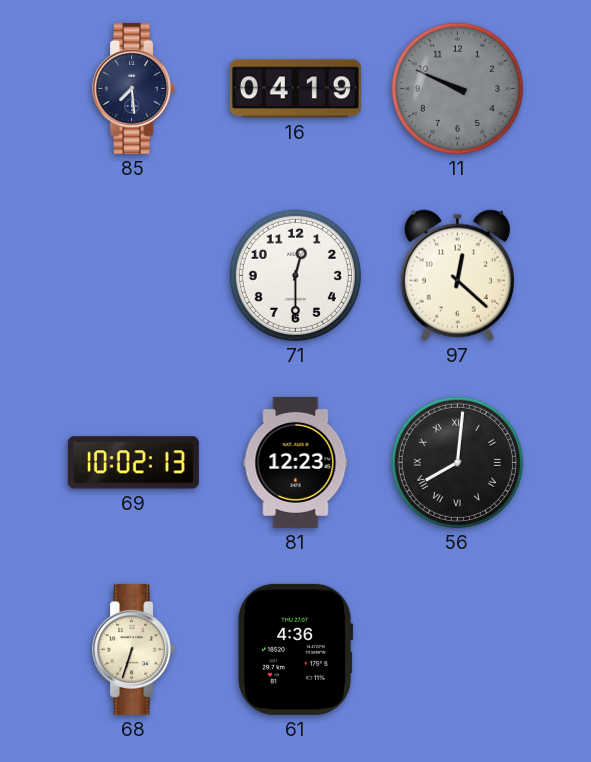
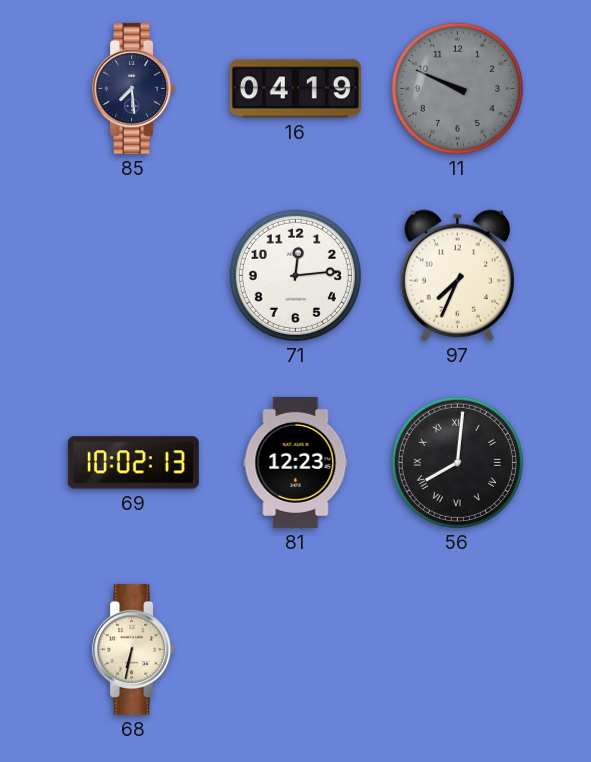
71: 12:30 -> 12:14 (295, 275)
97: 12:22 -> 7:34 (457, 275)
68: 6:33 -> 6:32 (134, 649)
61: 4:36 -> none (296, 649)
